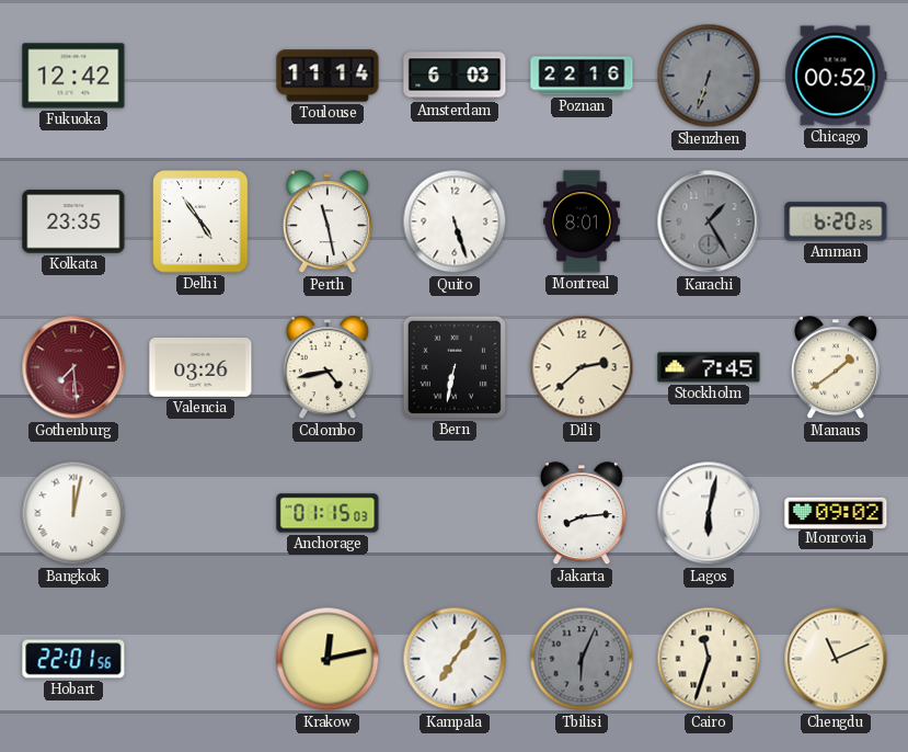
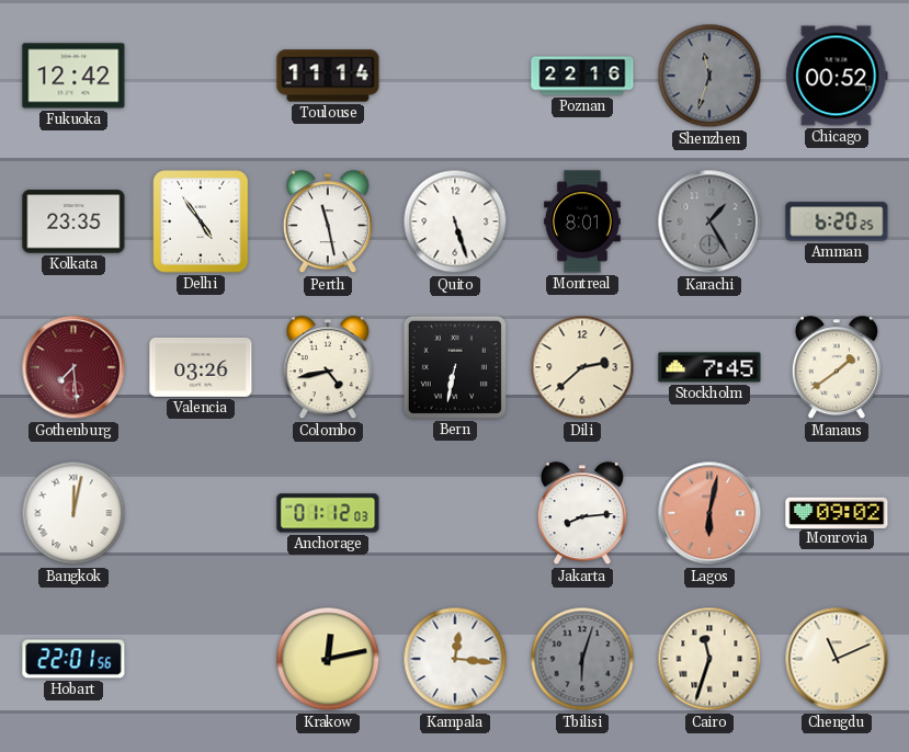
Amsterdam: 6:03 -> none (455, 76)
Shenzhen: 6:33 -> 11:33 (709, 76)
Anchorage: 01:15 -> 01:12 (328, 513)
Lagos dial: white -> salmon (709, 513)
Kampala: 7:06 -> 12:16 (455, 659)
Tbilisi: 6:04 -> 6:03 (582, 659)
